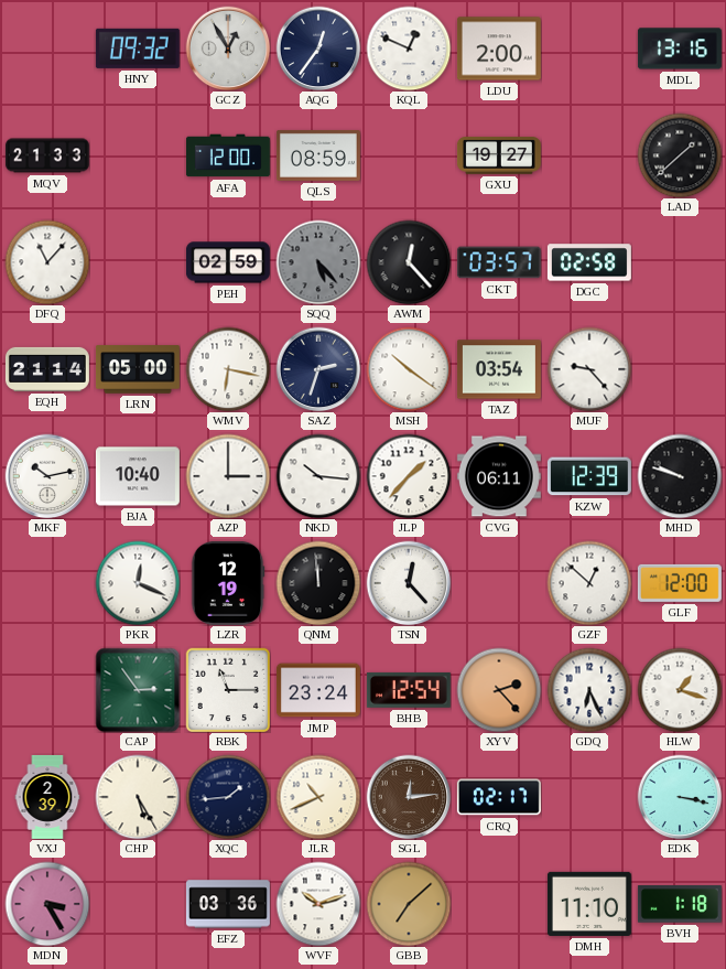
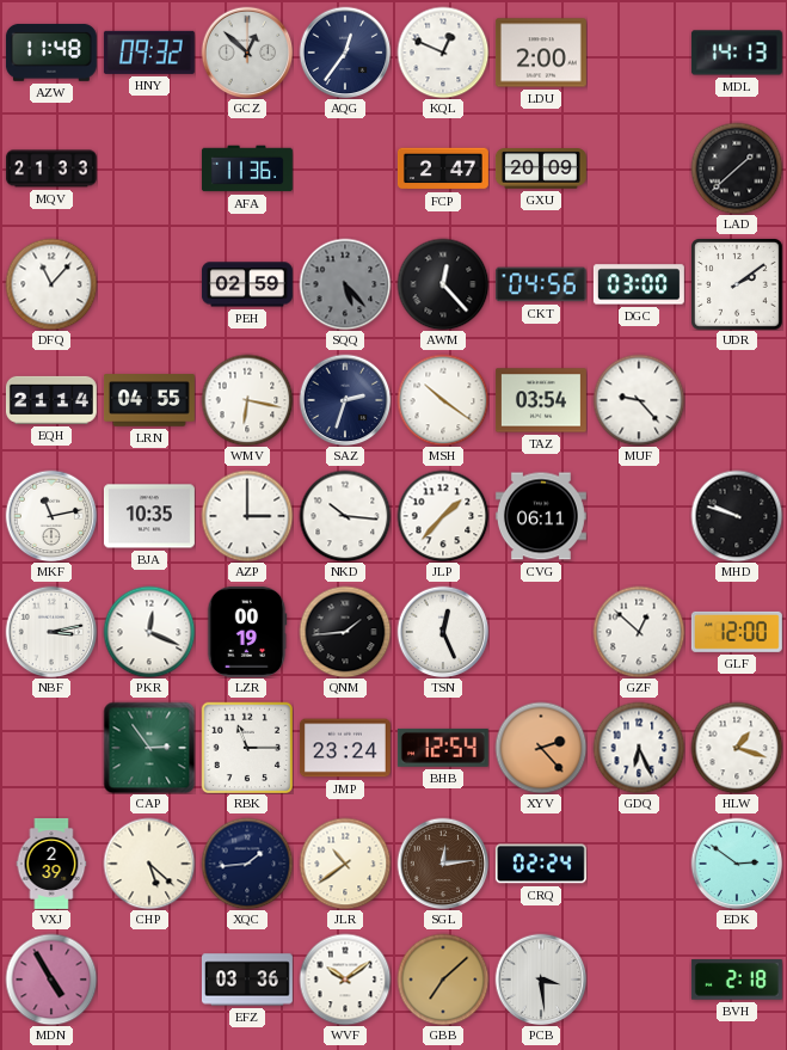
AZW: none -> 11:48 (51, 53)
GCZ: 12:55 -> 12:52 (247, 53)
MDL: 13:16 -> 14:13 (737, 53)
AFA: 12:00 -> 11:36 (247, 168)
QLS: 08:59 -> none (318, 155)
FCP: none -> 2:47 (443, 168)
GXU: 19:27 -> 20:09 (541, 168)
CKT: 03:57 -> 04:56 (541, 284)
DGC: 02:58 -> 03:00 (639, 284)
UDR: none -> 2:09 (737, 284)
LRN: 05:00 -> 04:55 (149, 400)
MKF: 10:13 -> 11:13 (51, 516)
BJA: 10:40 -> 10:35 (149, 516)
KZW: 12:39 -> none (589, 476)
NBF: none -> 3:13 (51, 632)
LZR: 12:19 -> 00:19 (247, 632)
QNM: 11:59 -> 1:44 (345, 632)
TSN: 12:23 -> 12:26 (443, 632)
CHP: 5:25 -> 5:22 (149, 864)
JLR: 10:41 -> 10:39 (345, 864)
CRQ: 02:17 -> 02:24 (541, 864)
EDK: 3:17 -> 2:51 (737, 864)
MDN: 3:25 -> 4:55 (51, 980)
WVF: 10:12 -> 10:09 (345, 980)
PCB: none -> 3:29 (541, 980)
DMH: 11:10 -> none (589, 904)
BVH: 1:18 -> 2:18 (737, 980)
